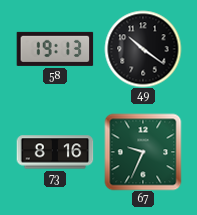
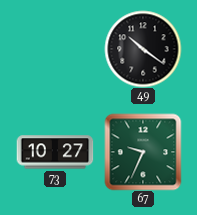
58: 19:13 -> none (55, 49)
73: 8:16 -> 10:27 (55, 152)
